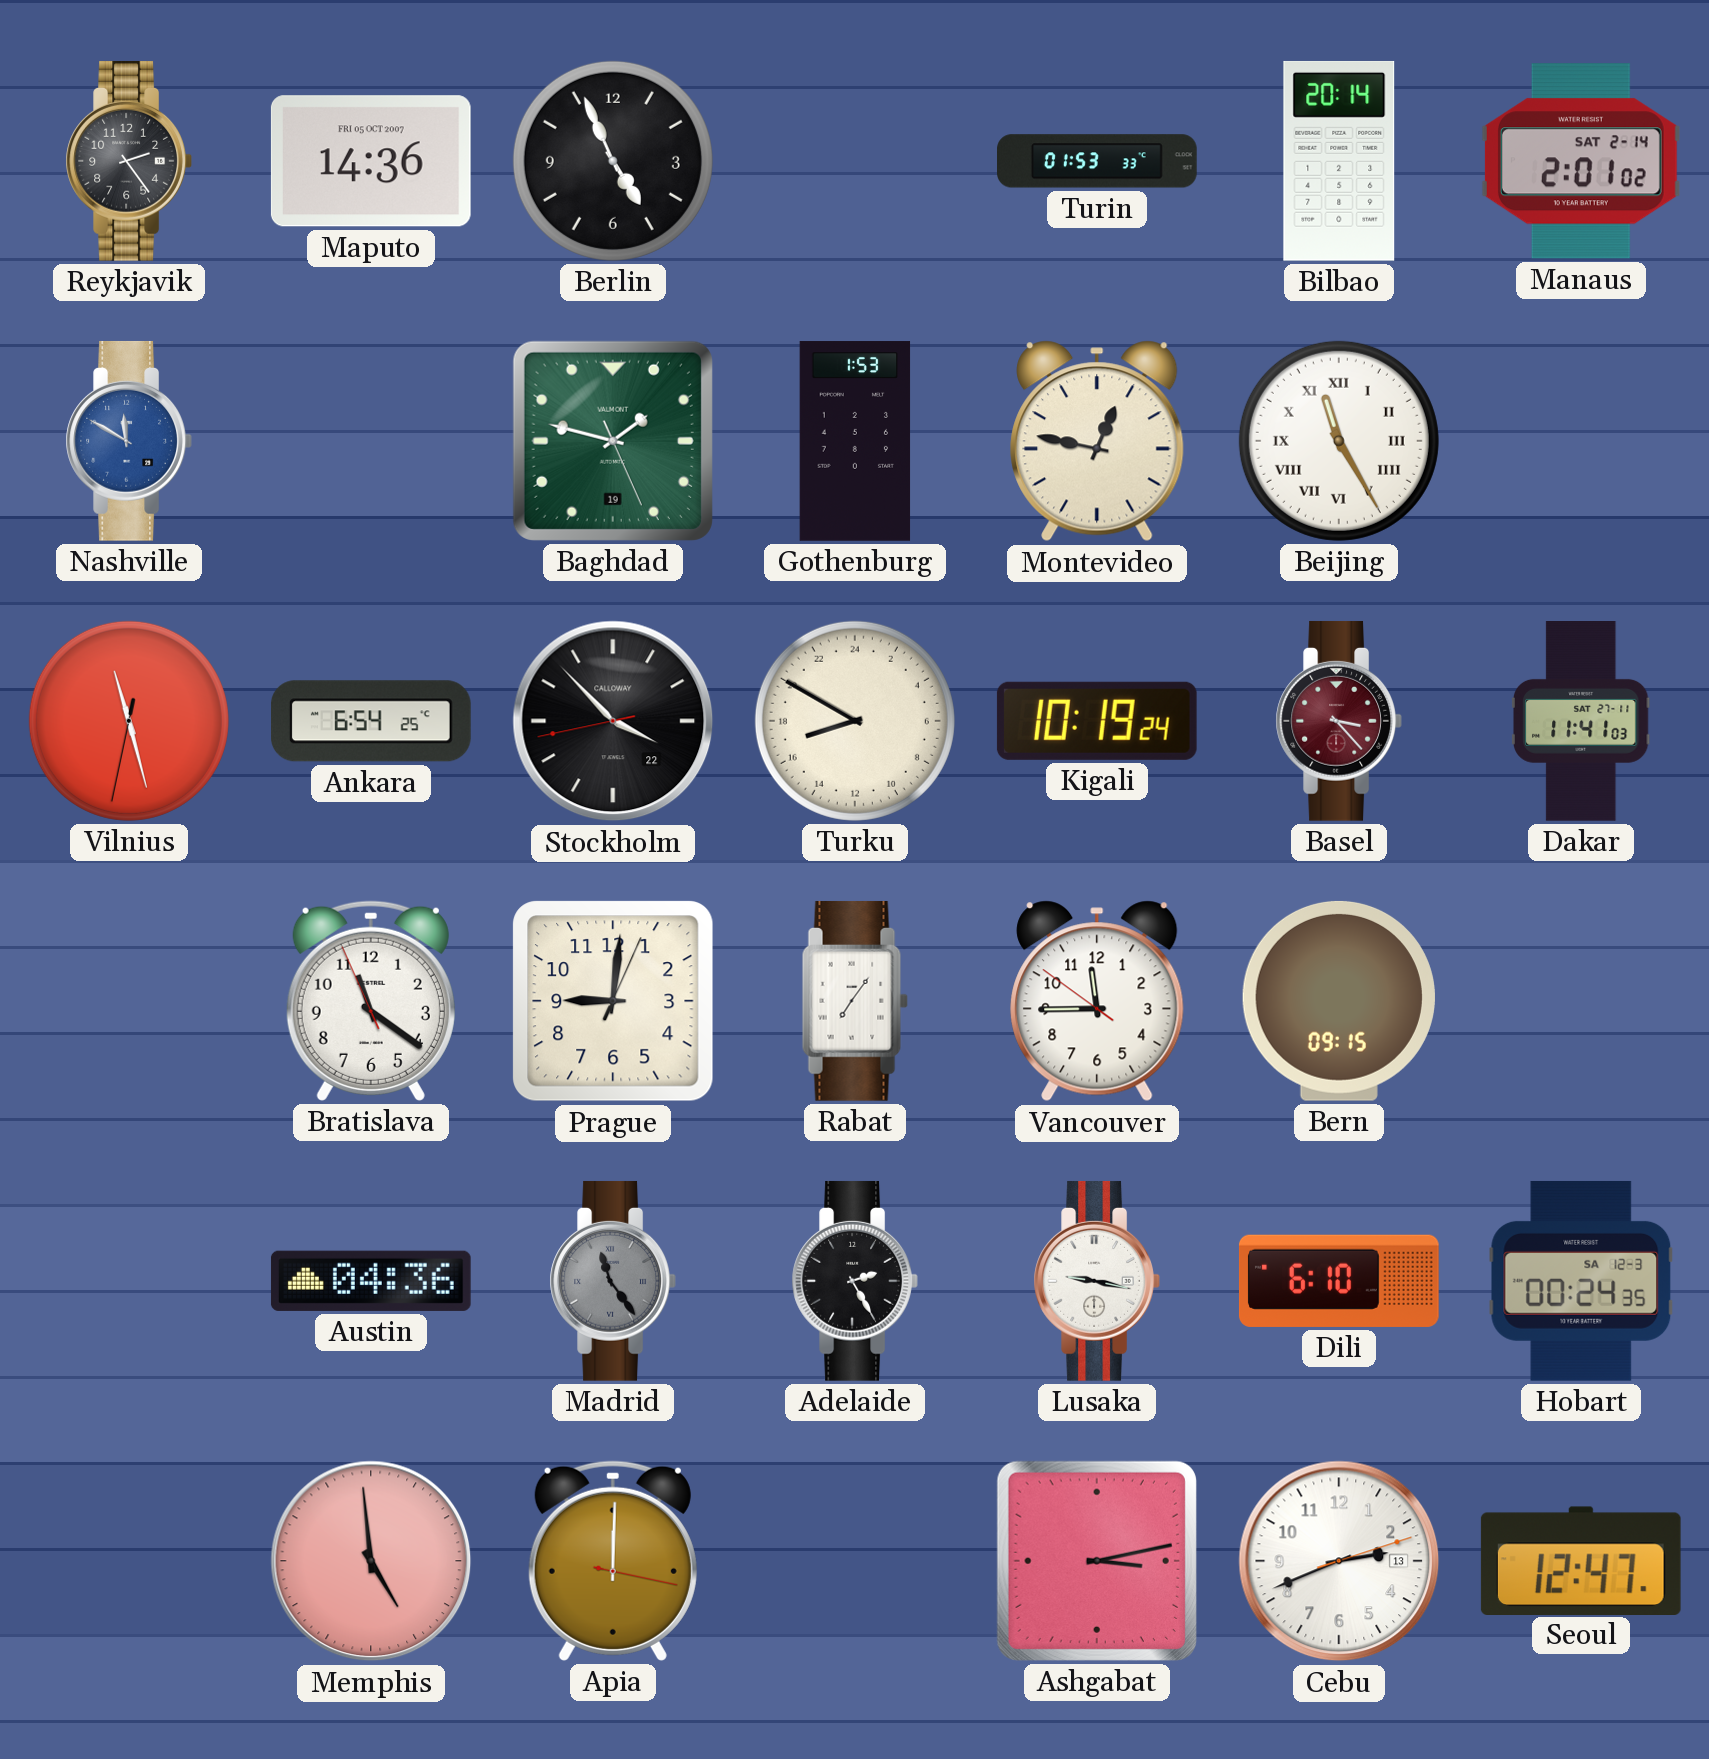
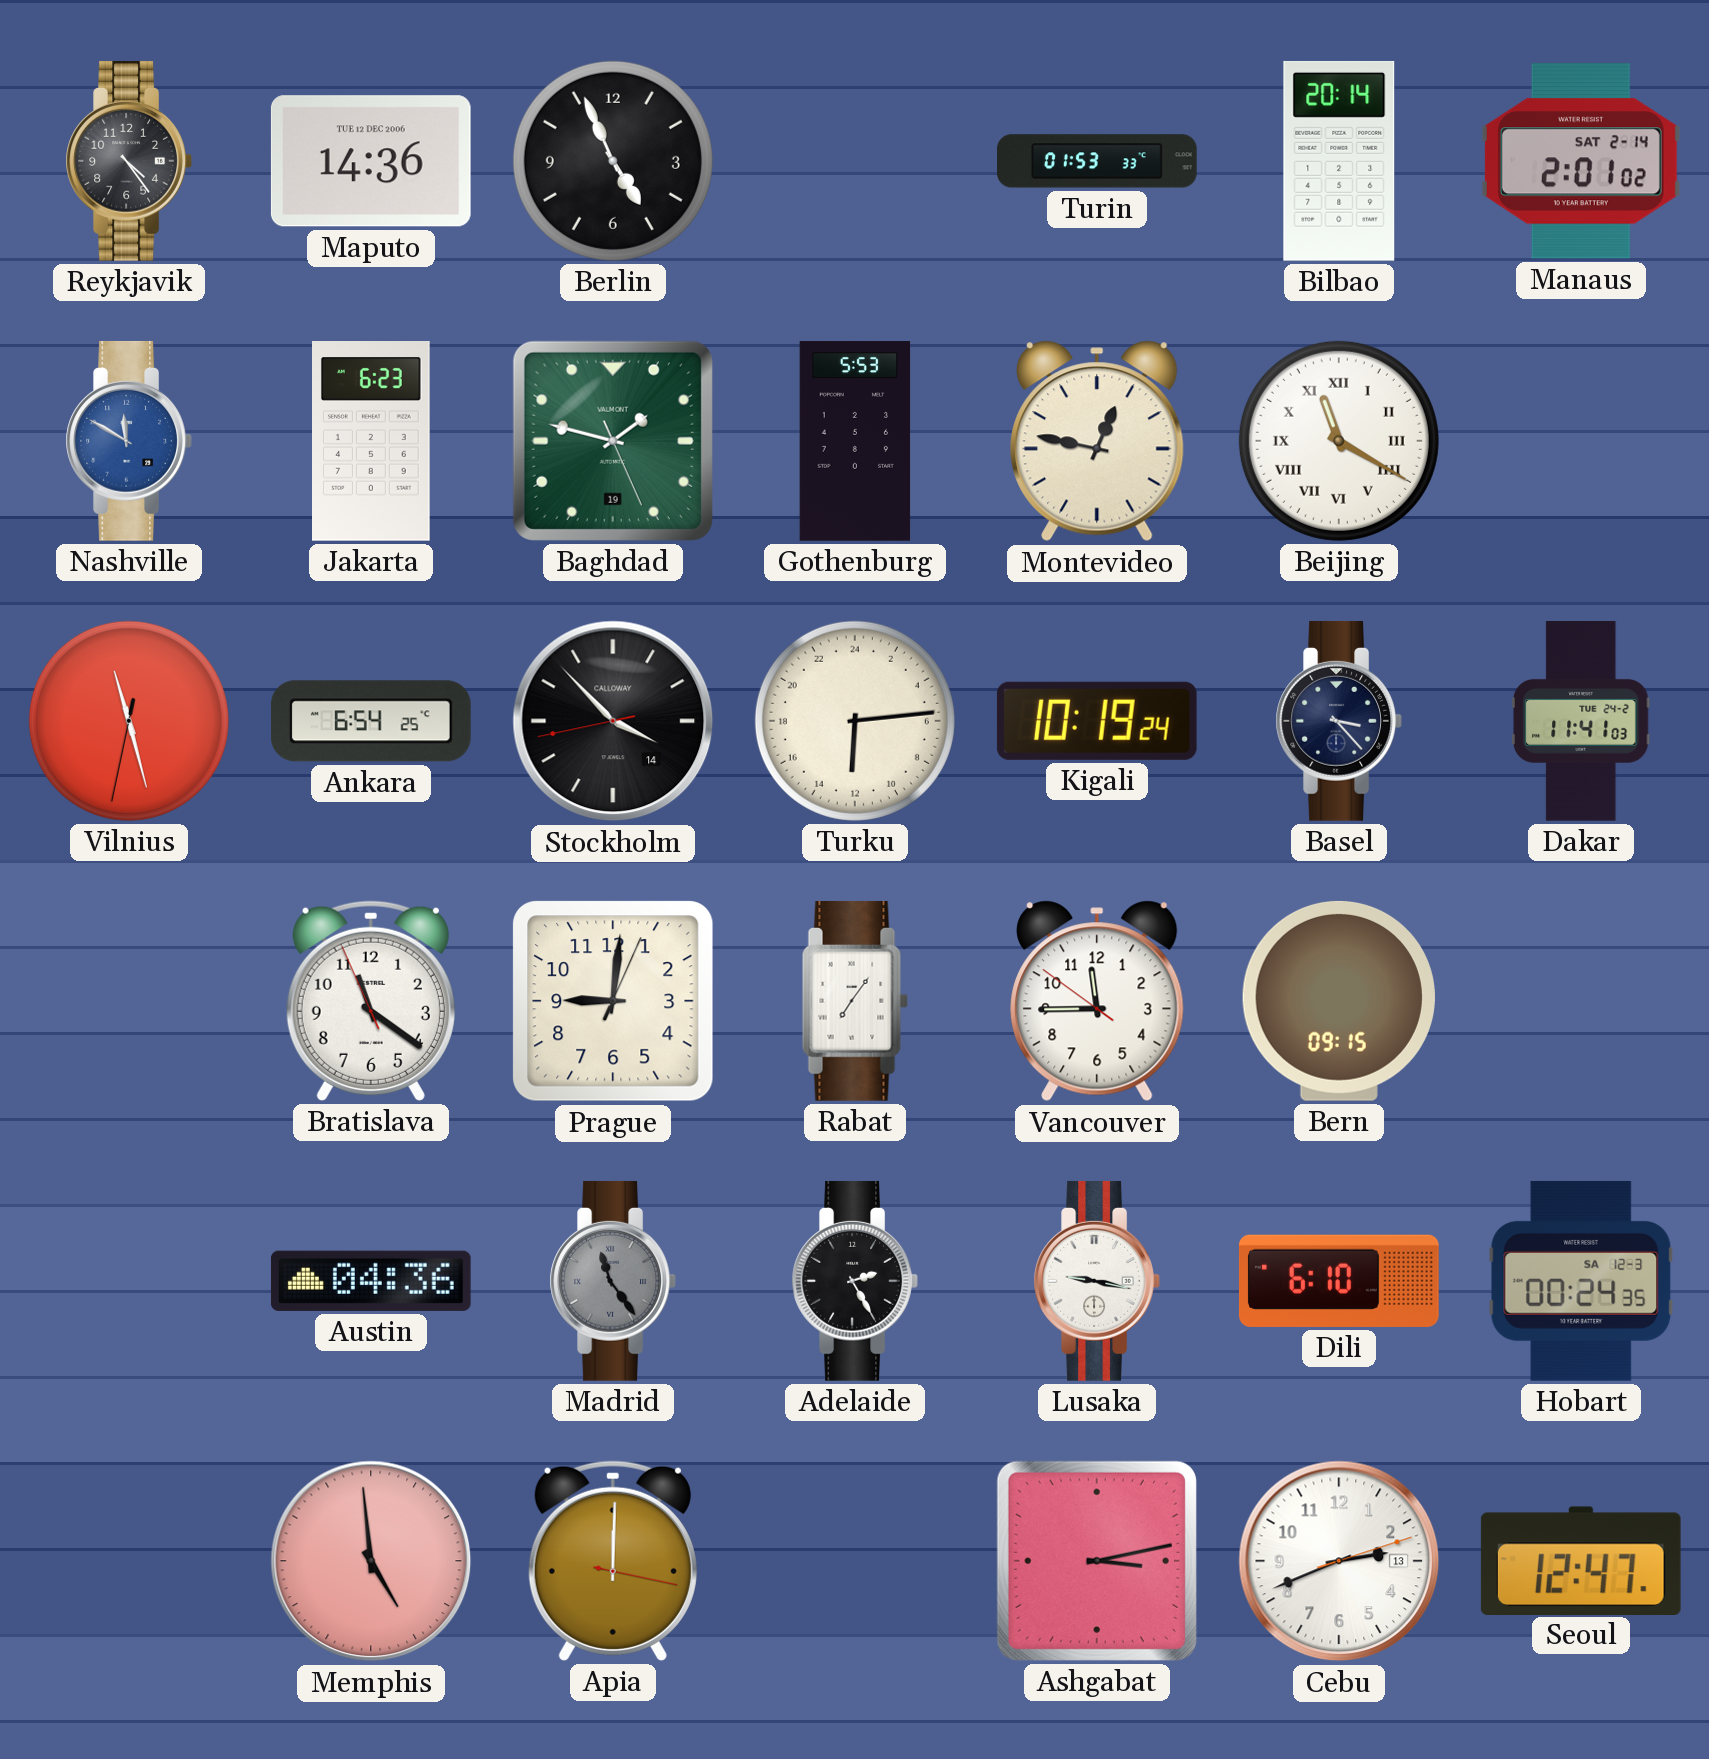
Reykjavik: 2:24 -> 4:24 (129, 161)
Maputo date: FRI 05 OCT 2007 -> TUE 12 DEC 2006 (371, 161)
Jakarta: none -> 6:23 (372, 442)
Gothenburg: 1:53 -> 5:53 (855, 441)
Beijing: 11:25 -> 11:20 (1339, 441)
Stockholm date: 22 -> 14 (613, 721)
Turku: 16:50 -> 12:14 (855, 721)
Basel dial: burgundy -> navy (1339, 721)
Dakar date: SAT 27-11 -> TUE 24-2 (1581, 722)
